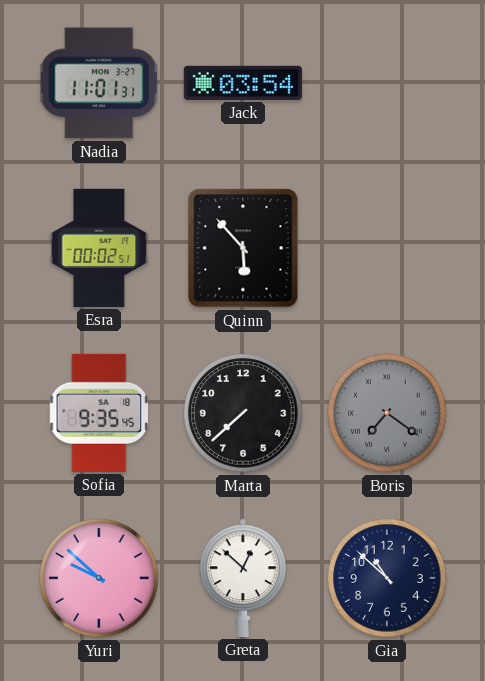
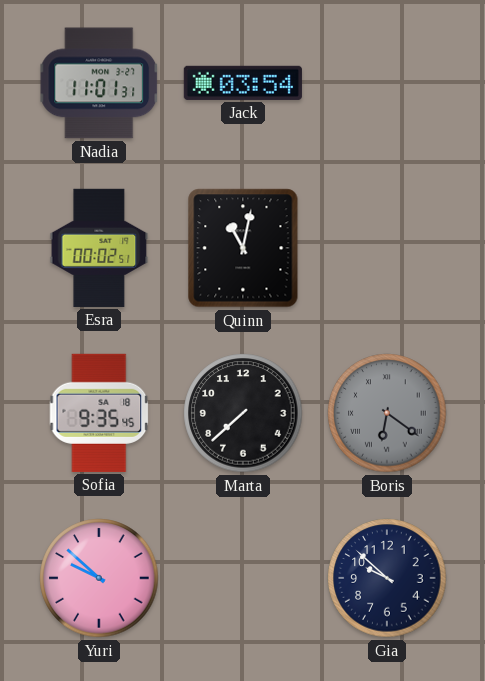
Quinn: 5:53 -> 11:02 (243, 248)
Boris: 7:21 -> 6:21 (387, 413)
Greta: 12:52 -> none (243, 578)
Gia: 10:52 -> 9:52 (387, 578)
